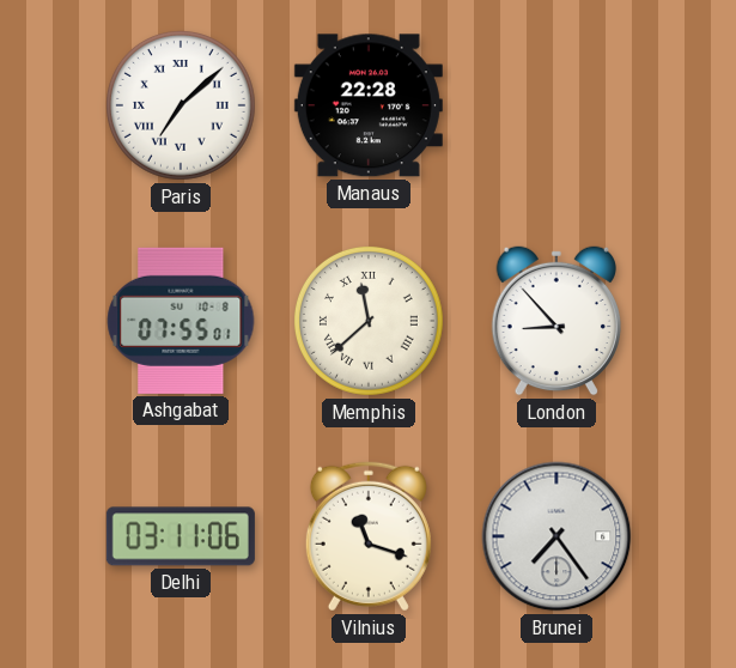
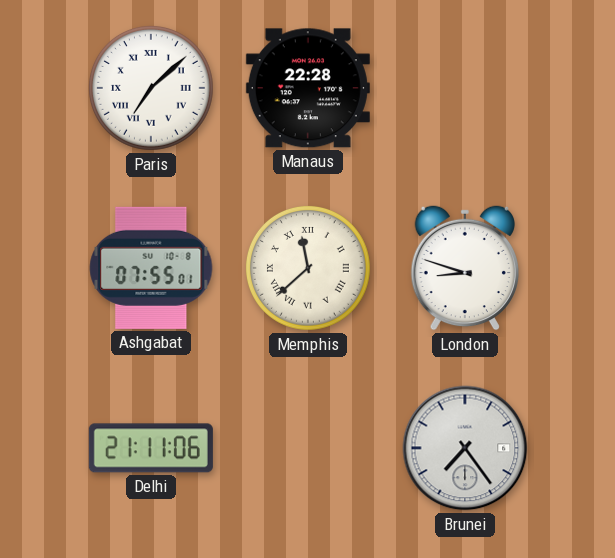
London: 8:53 -> 8:48 (464, 268)
Delhi: 03:11 -> 21:11 (151, 448)
Vilnius: 11:18 -> none (369, 536)
